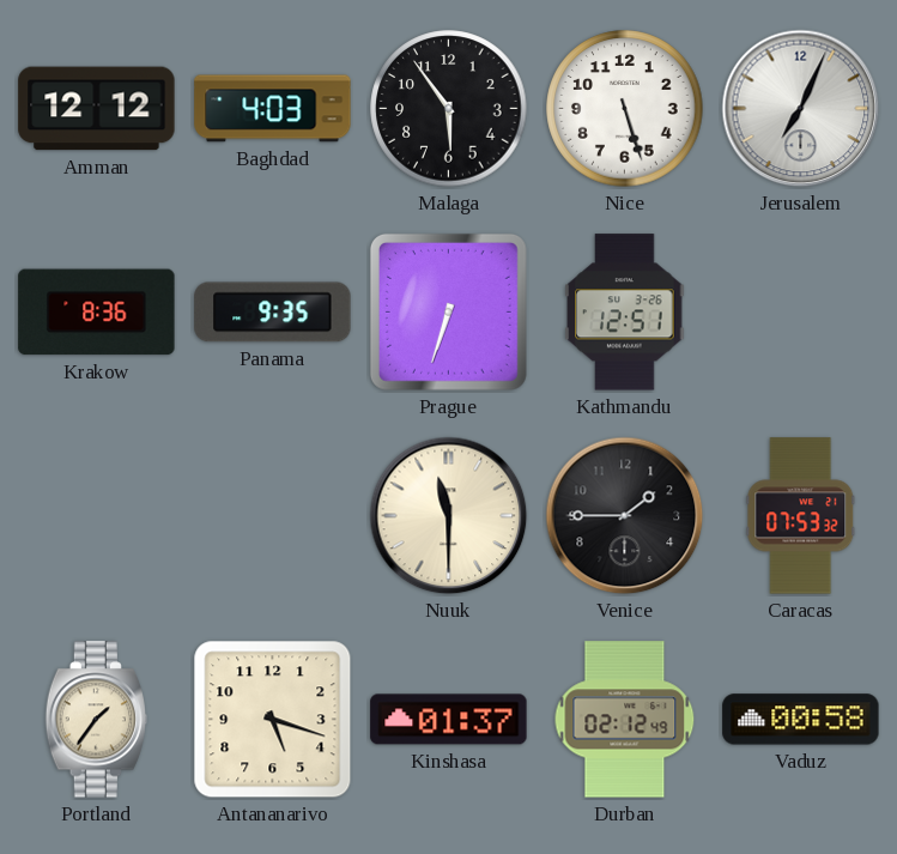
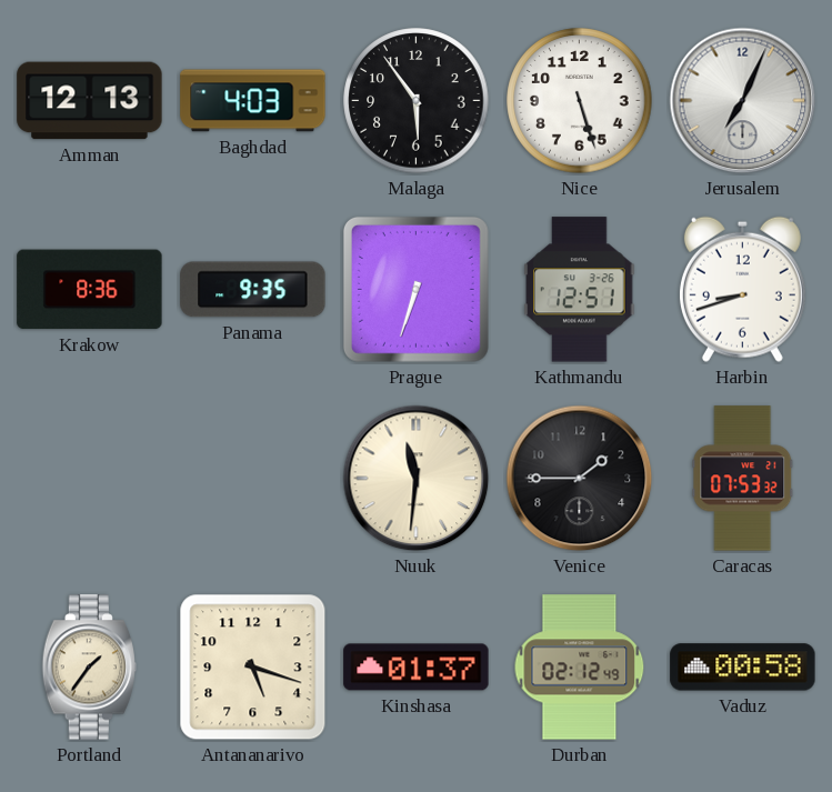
Amman: 12:12 -> 12:13 (90, 101)
Harbin: none -> 8:42 (742, 289)
Nuuk: 11:30 -> 11:31 (417, 479)
